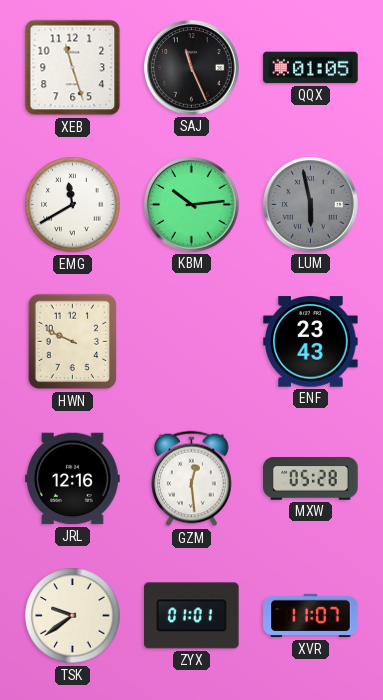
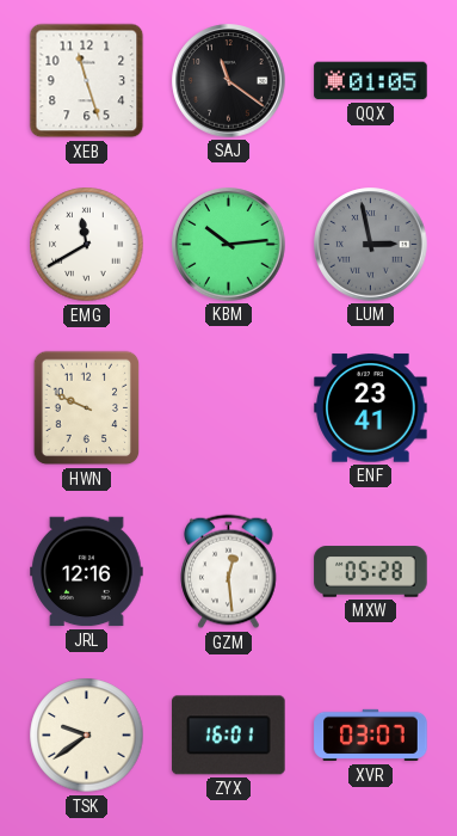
SAJ: 11:26 -> 11:21 (229, 81)
LUM: 5:58 -> 2:58 (371, 245)
ENF: 23:43 -> 23:41 (371, 408)
ZYX: 01:01 -> 16:01 (229, 736)
XVR: 11:07 -> 03:07 (371, 736)
